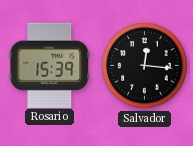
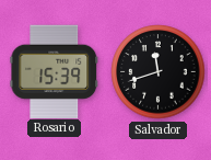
Salvador: 12:16 -> 11:42 (159, 72)
